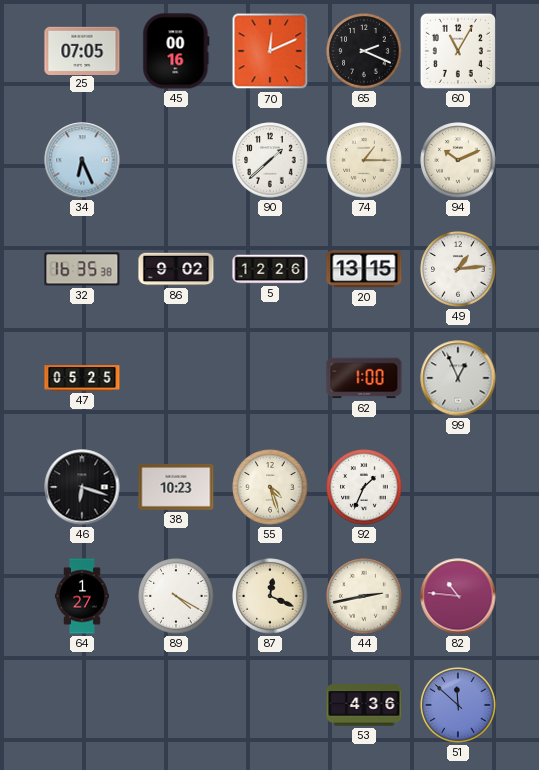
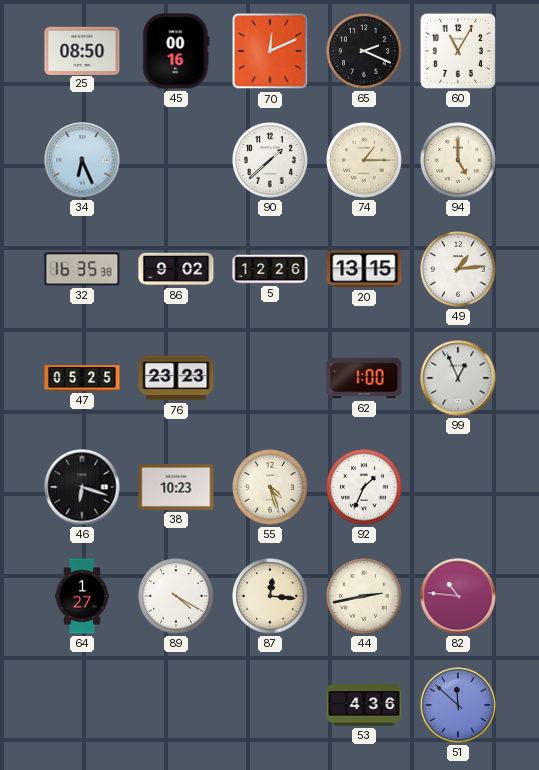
25: 07:05 -> 08:50 (82, 50)
94: 10:11 -> 5:00 (458, 160)
76: none -> 23:23 (176, 378)
87: 12:19 -> 12:16 (270, 596)
